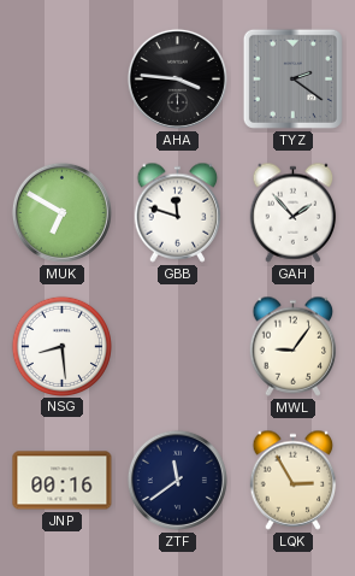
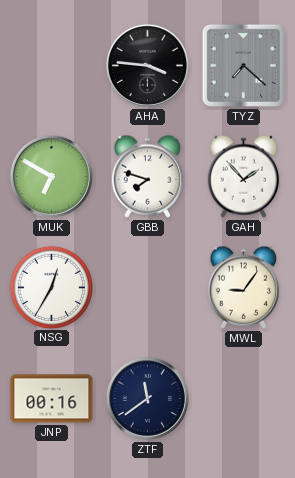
TYZ: 2:21 -> 7:22 (243, 65)
GBB: 11:48 -> 7:48 (148, 176)
NSG: 8:29 -> 12:35 (51, 287)
LQK: 2:55 -> none (294, 480)
